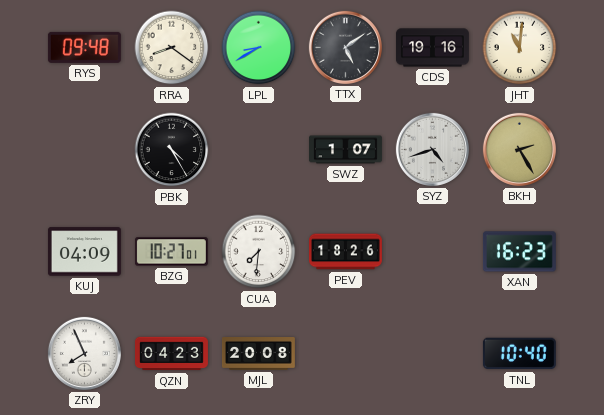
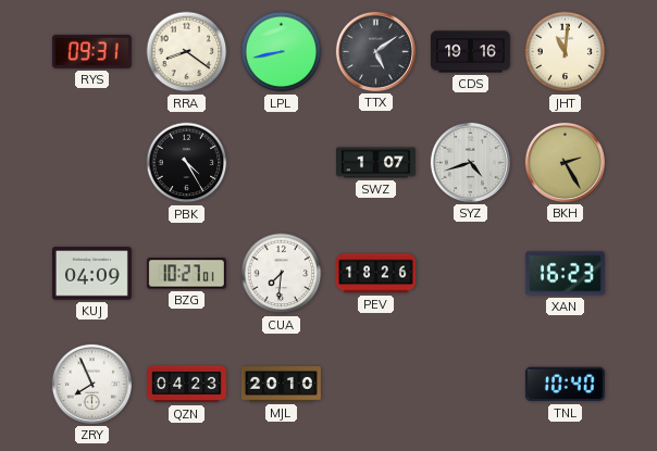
RYS: 09:48 -> 09:31 (91, 51)
LPL: 8:40 -> 8:43 (282, 52)
MJL: 20:08 -> 20:10 (281, 385)
